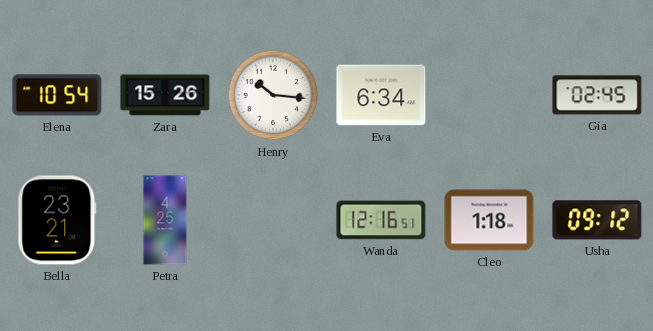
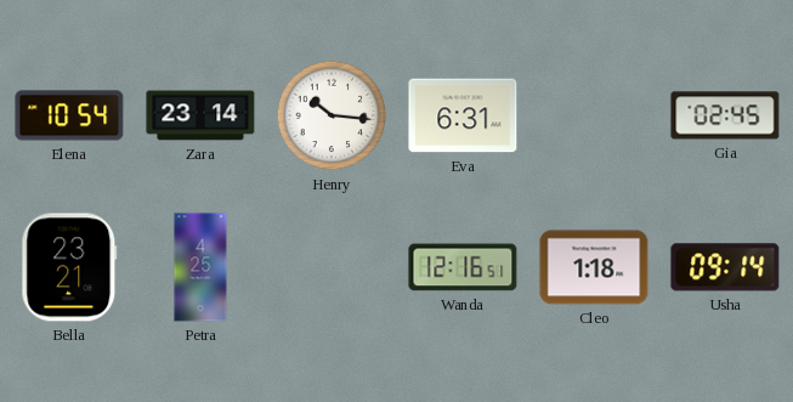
Zara: 15:26 -> 23:14 (200, 115)
Eva: 6:34 -> 6:31 (463, 115)
Usha: 09:12 -> 09:14 (725, 267)
